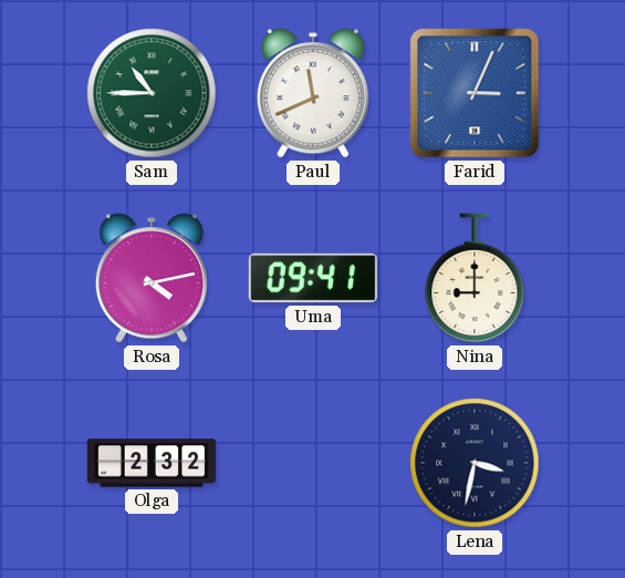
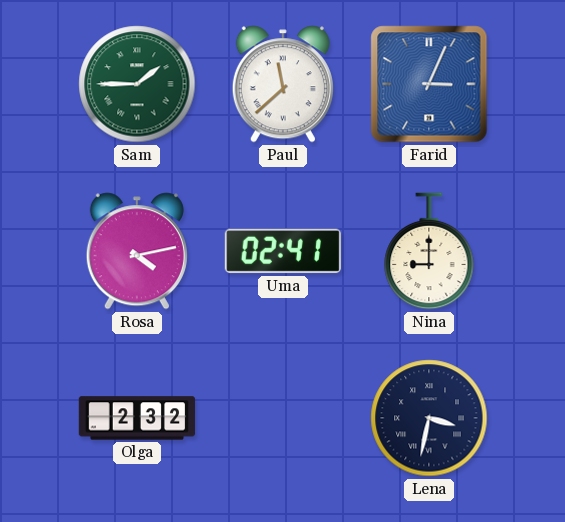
Sam: 10:45 -> 1:45 (137, 84)
Paul: 11:41 -> 11:38 (283, 84)
Uma: 09:41 -> 02:41 (282, 251)
